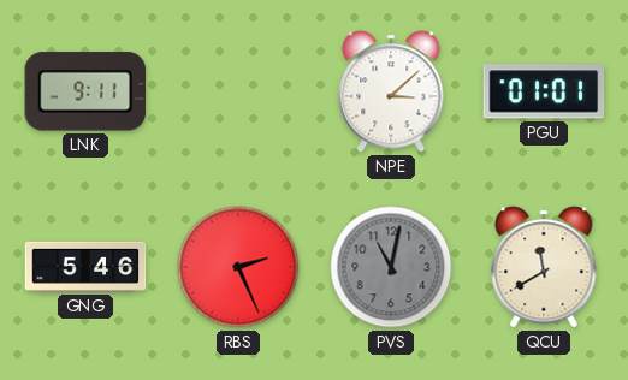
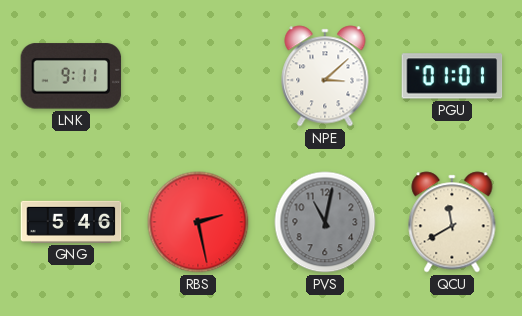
RBS: 2:26 -> 2:28 (198, 222)
